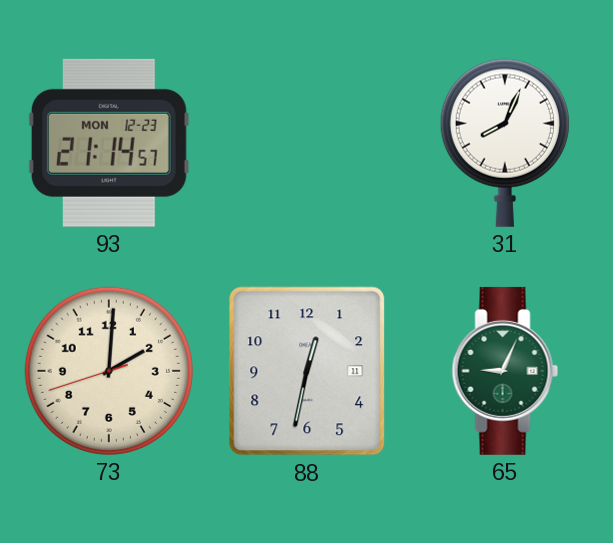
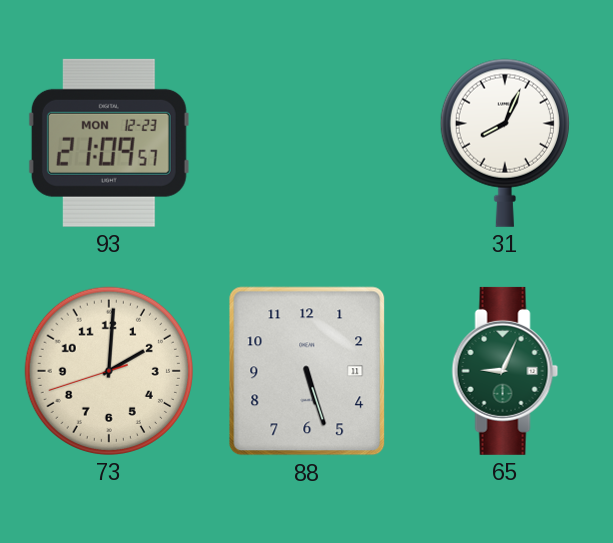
93: 21:14 -> 21:09 (109, 143)
88: 12:32 -> 5:27 (307, 371)
